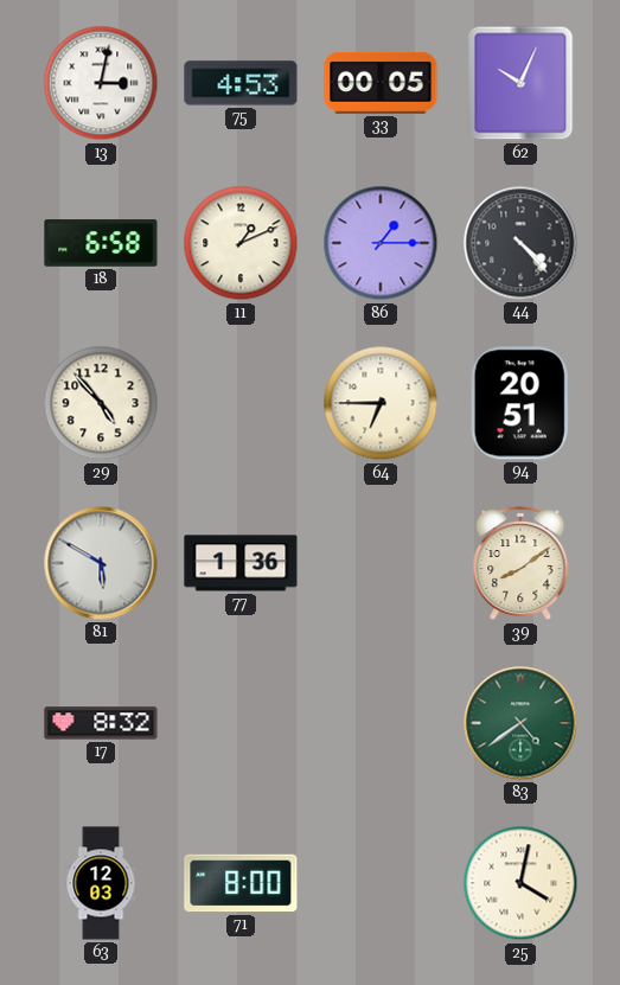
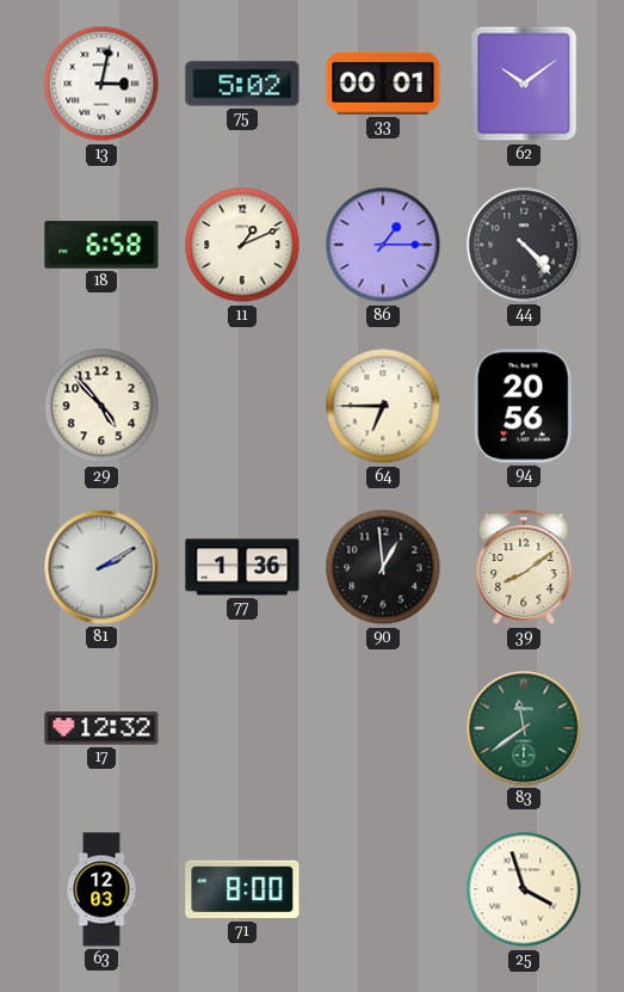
75: 4:53 -> 5:02 (242, 84)
33: 00:05 -> 00:01 (383, 84)
62: 10:04 -> 10:09 (524, 84)
94: 20:51 -> 20:56 (524, 406)
81: 5:50 -> 2:10 (101, 567)
90: none -> 12:59 (383, 567)
17: 8:32 -> 12:32 (101, 728)
83: 4:39 -> 11:39 (524, 728)
25: 4:02 -> 3:57 (524, 889)
